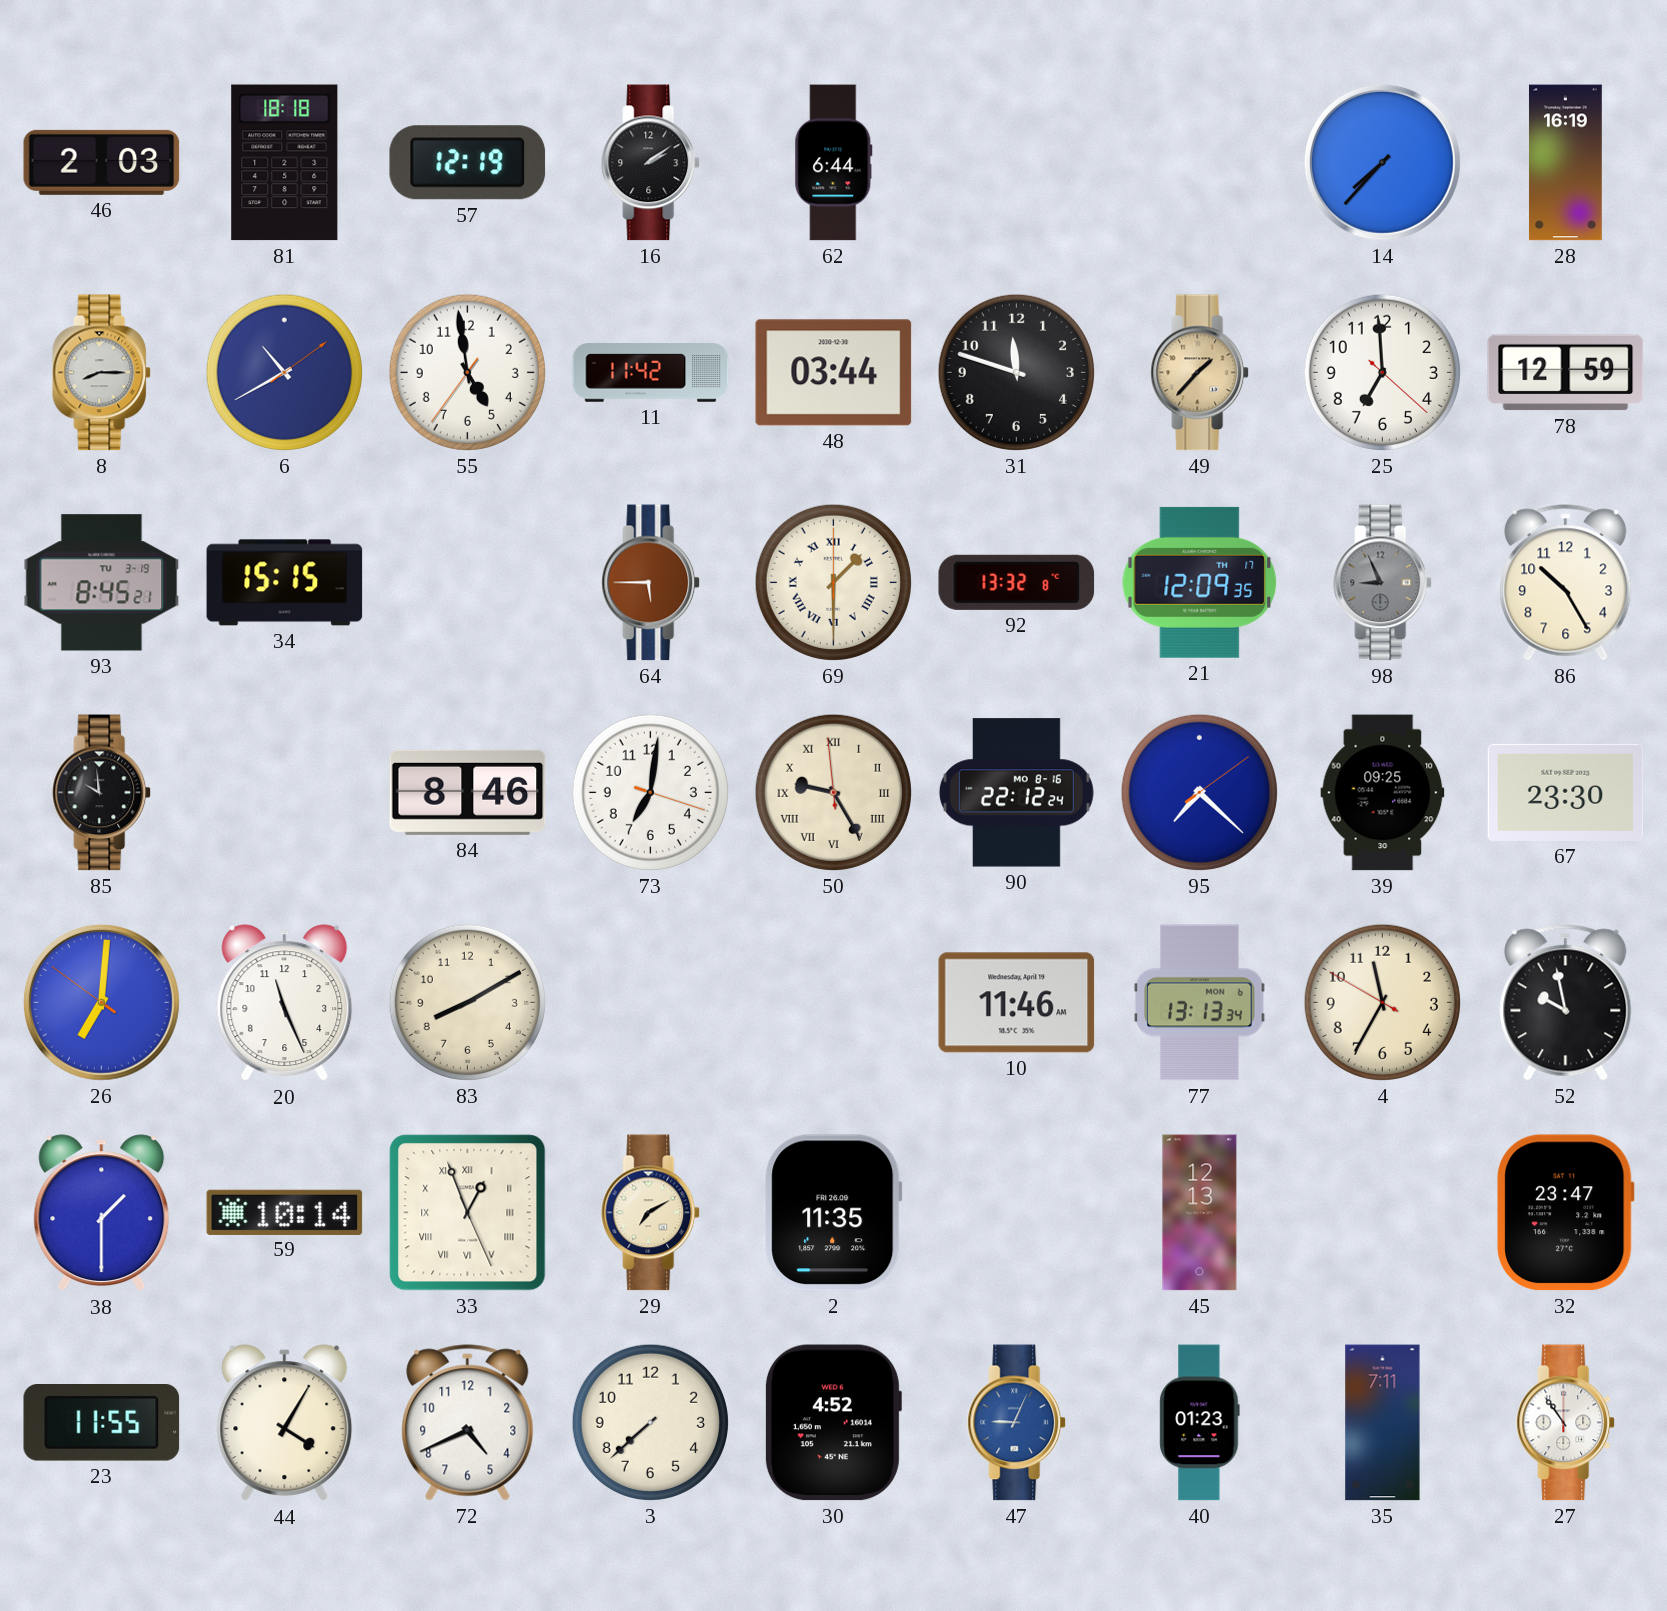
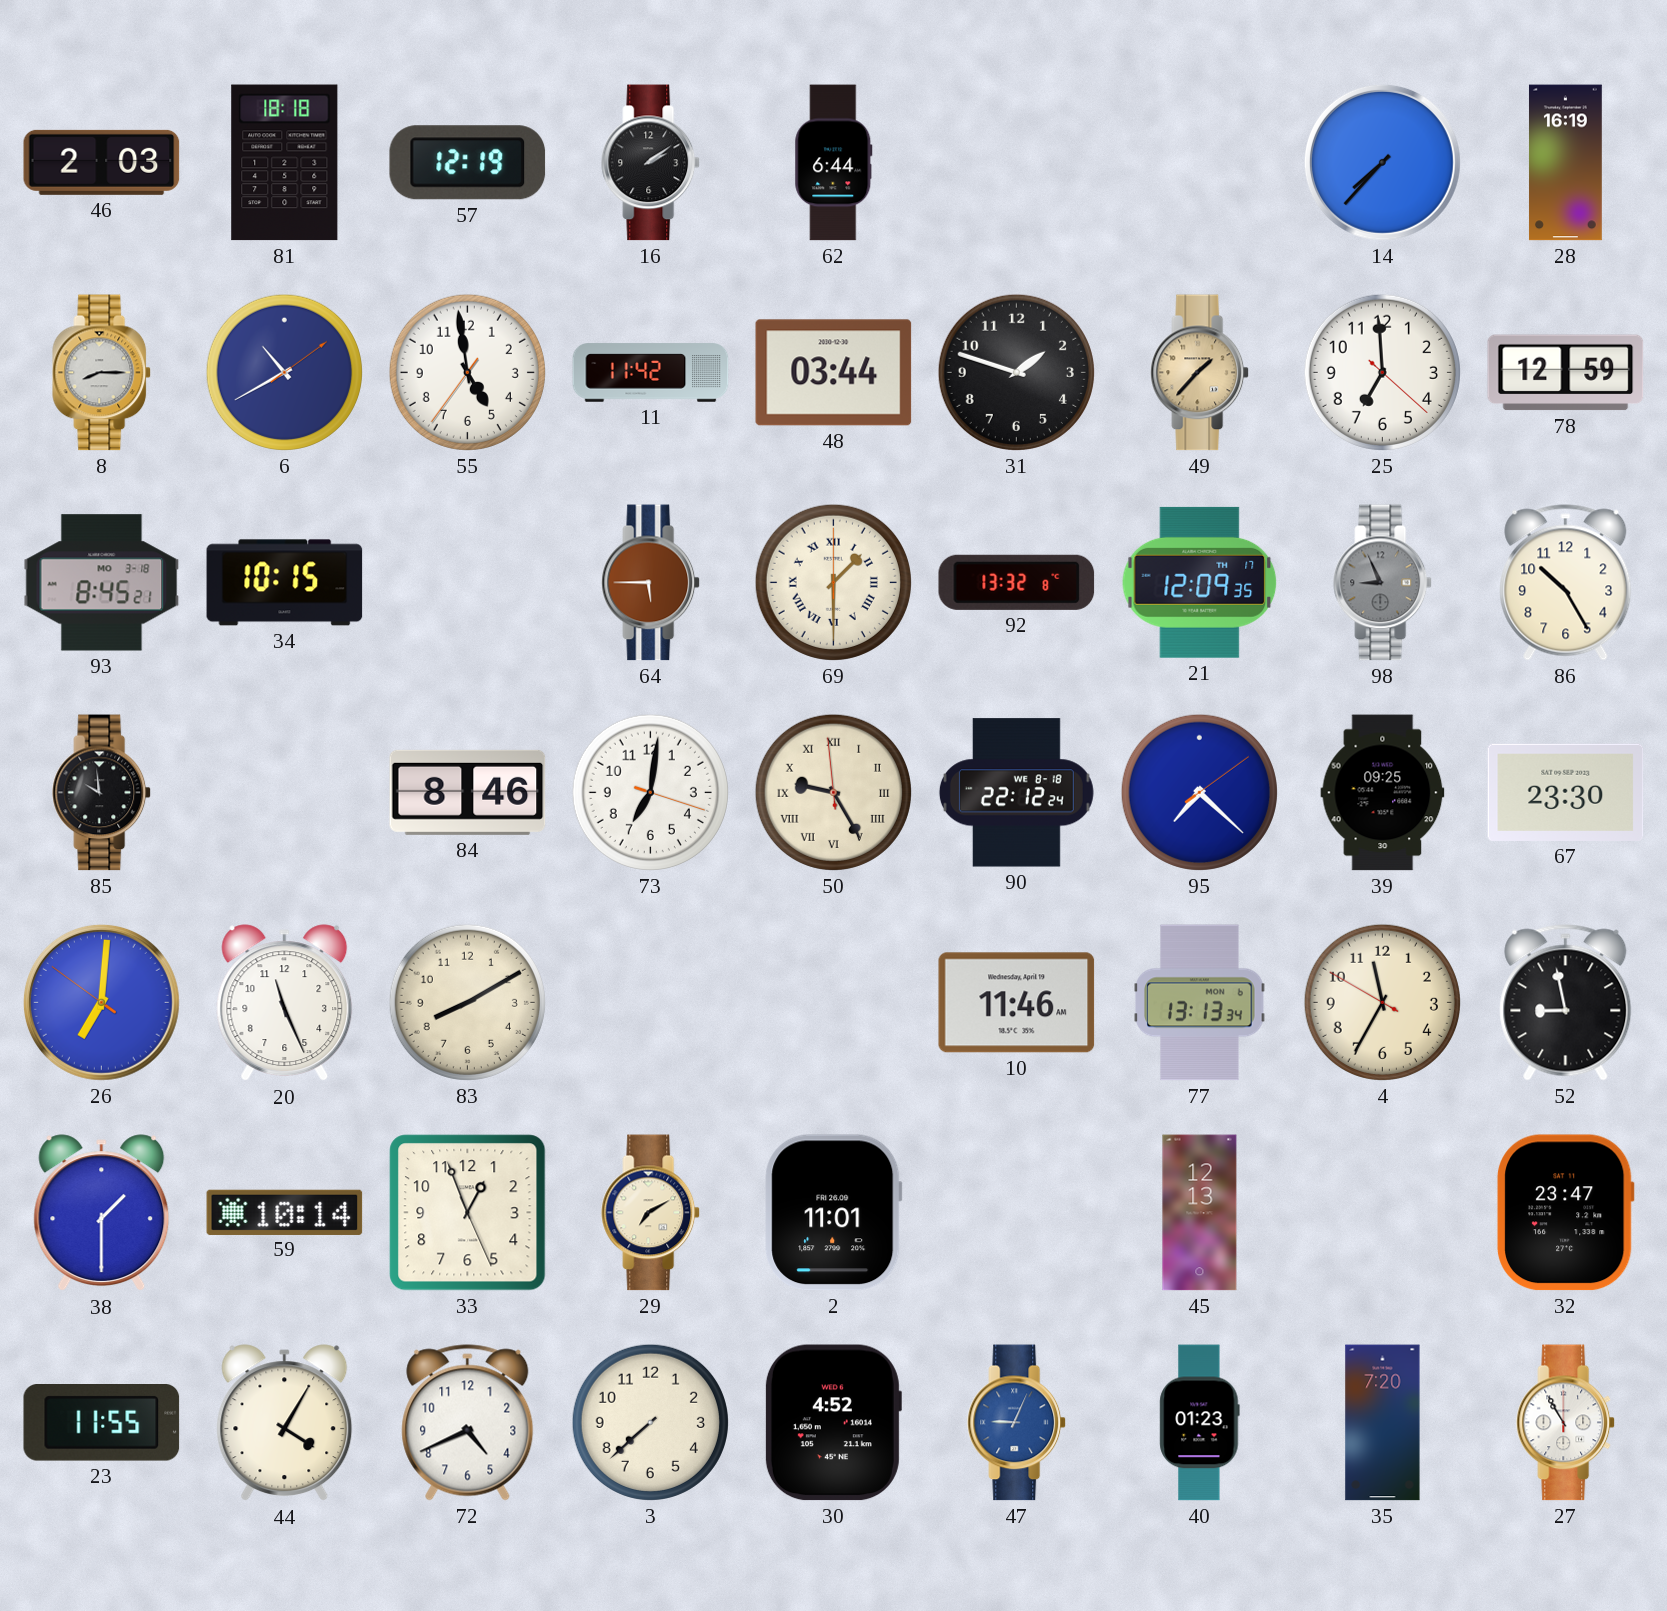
31: 11:48 -> 1:48 (1016, 372)
93 date: TU 3-19 -> MO 3-18 (102, 583)
34: 15:15 -> 10:15 (285, 583)
90 date: MO 8-16 -> WE 8-18 (1016, 793)
52: 9:58 -> 8:58 (1566, 1003)
33 numerals: Roman -> Arabic (468, 1213)
2: 11:35 -> 11:01 (834, 1213)
35: 7:11 -> 7:20 (1383, 1423)
27: 10:54 -> 10:55 (1566, 1423)
